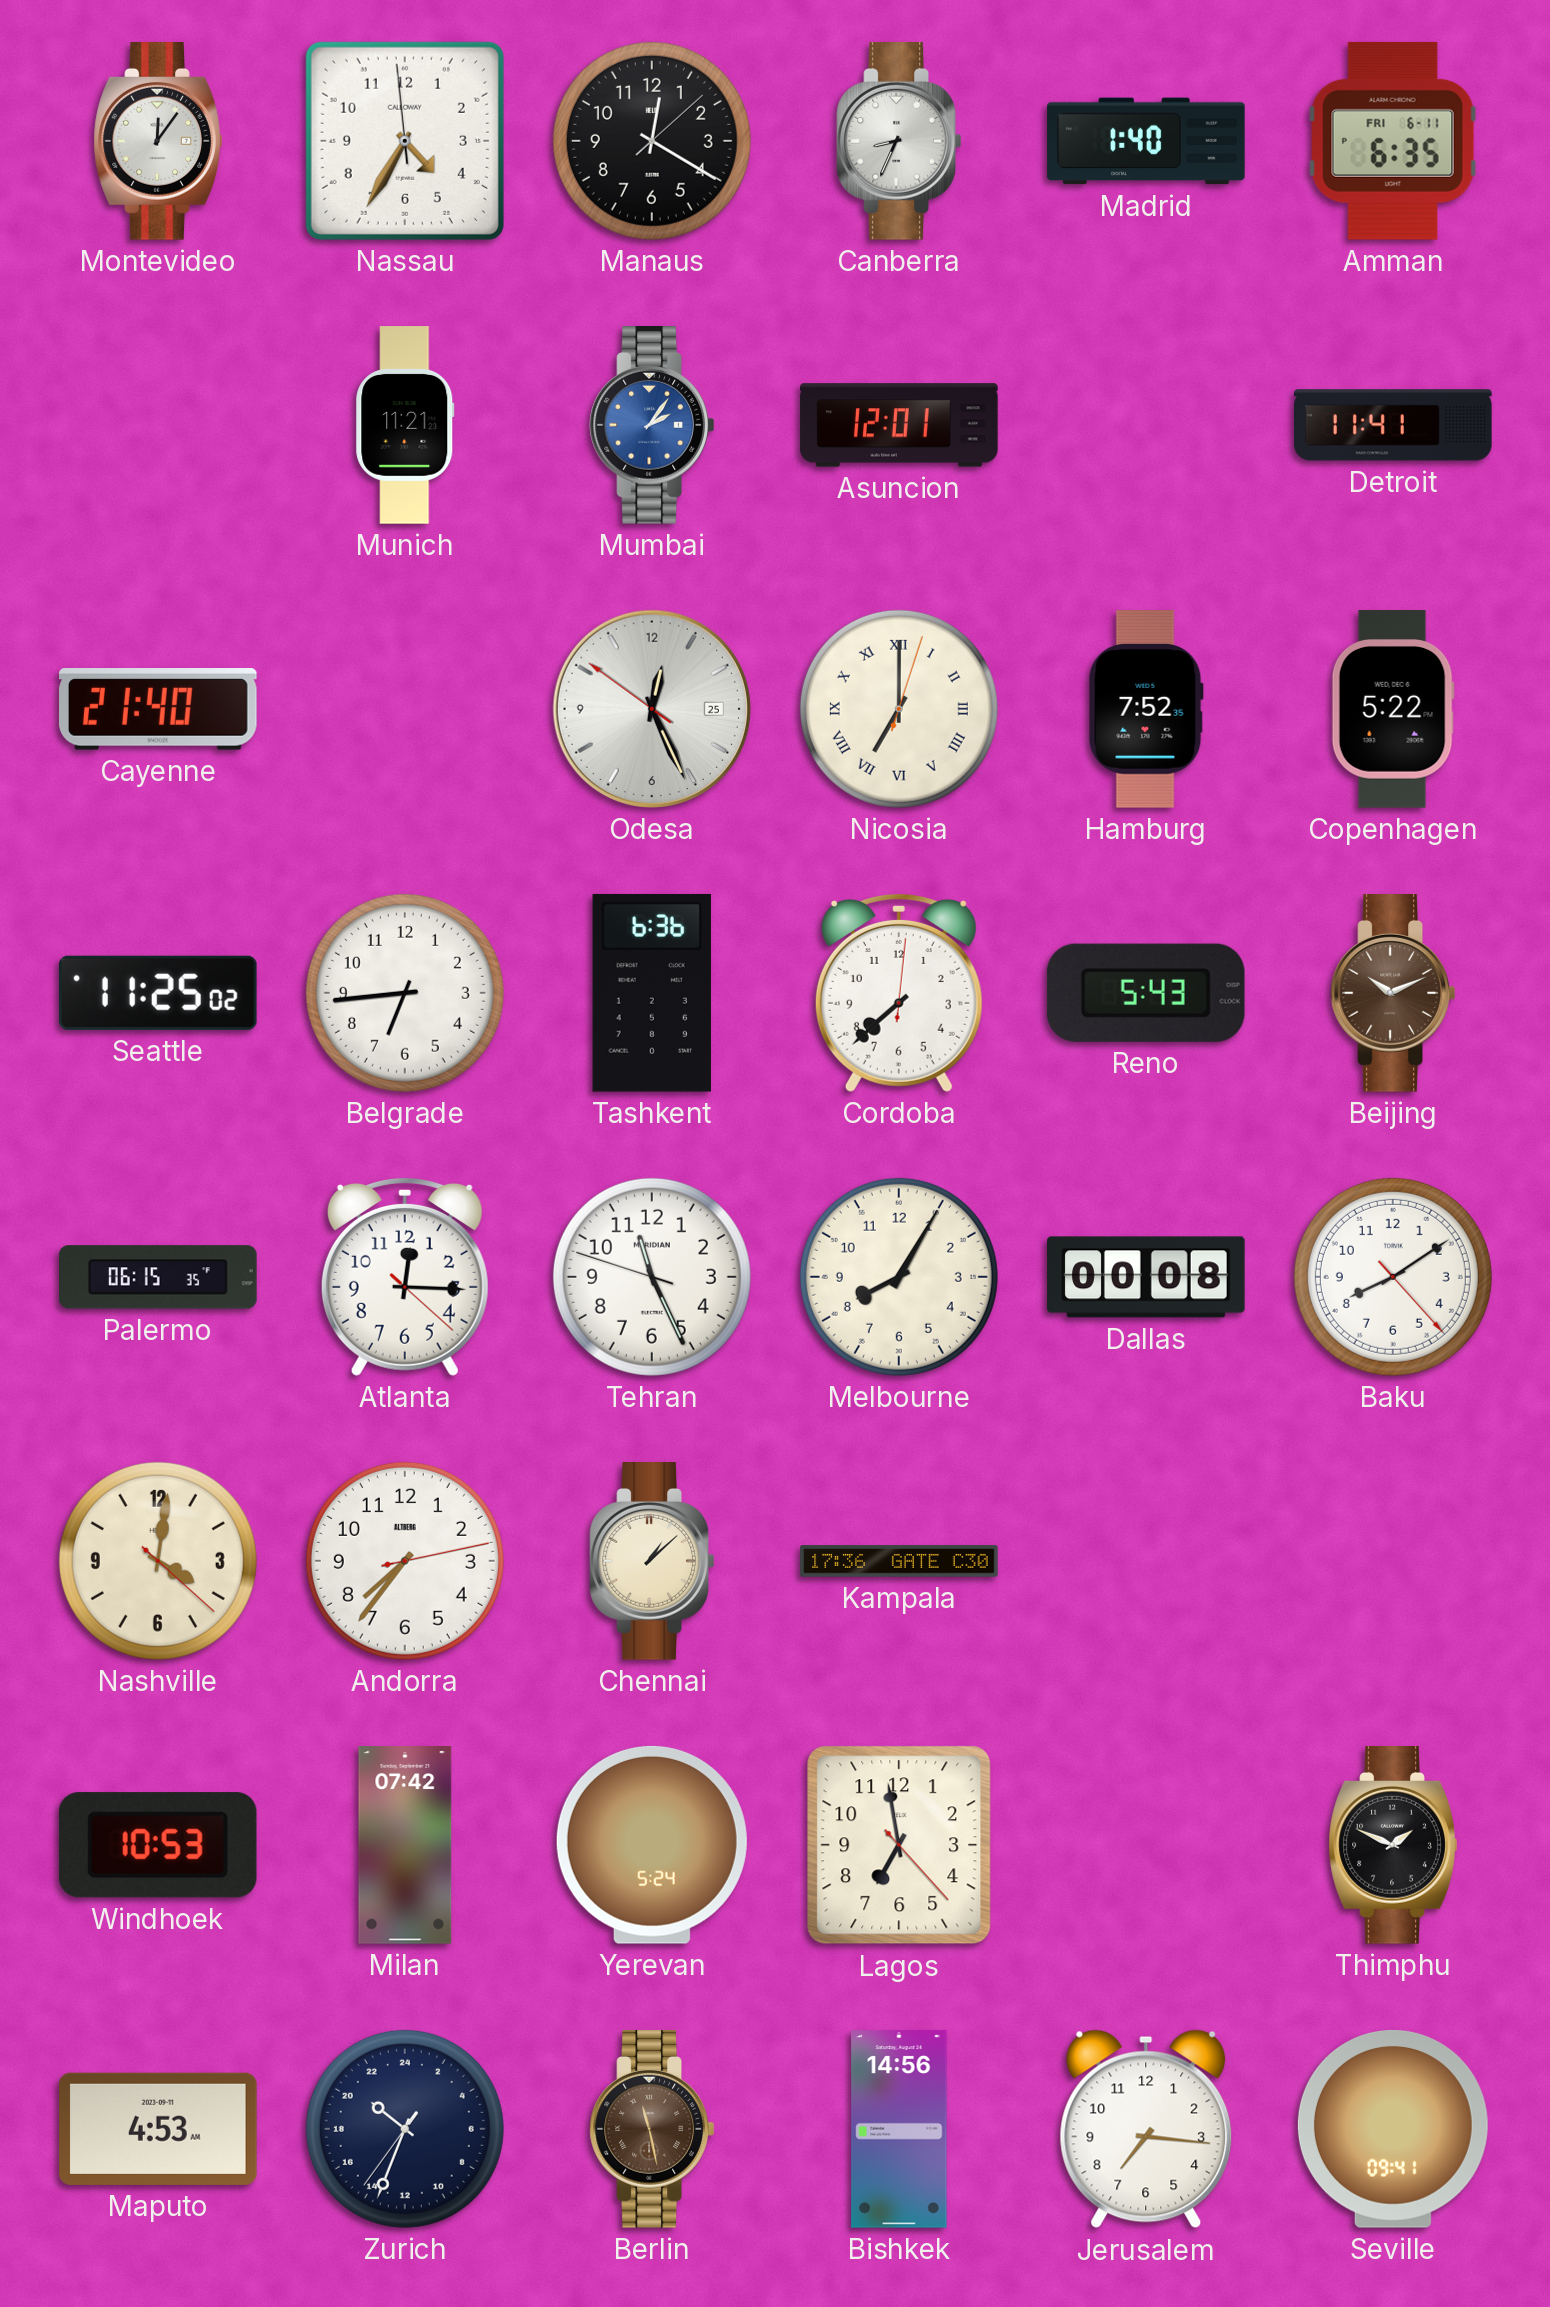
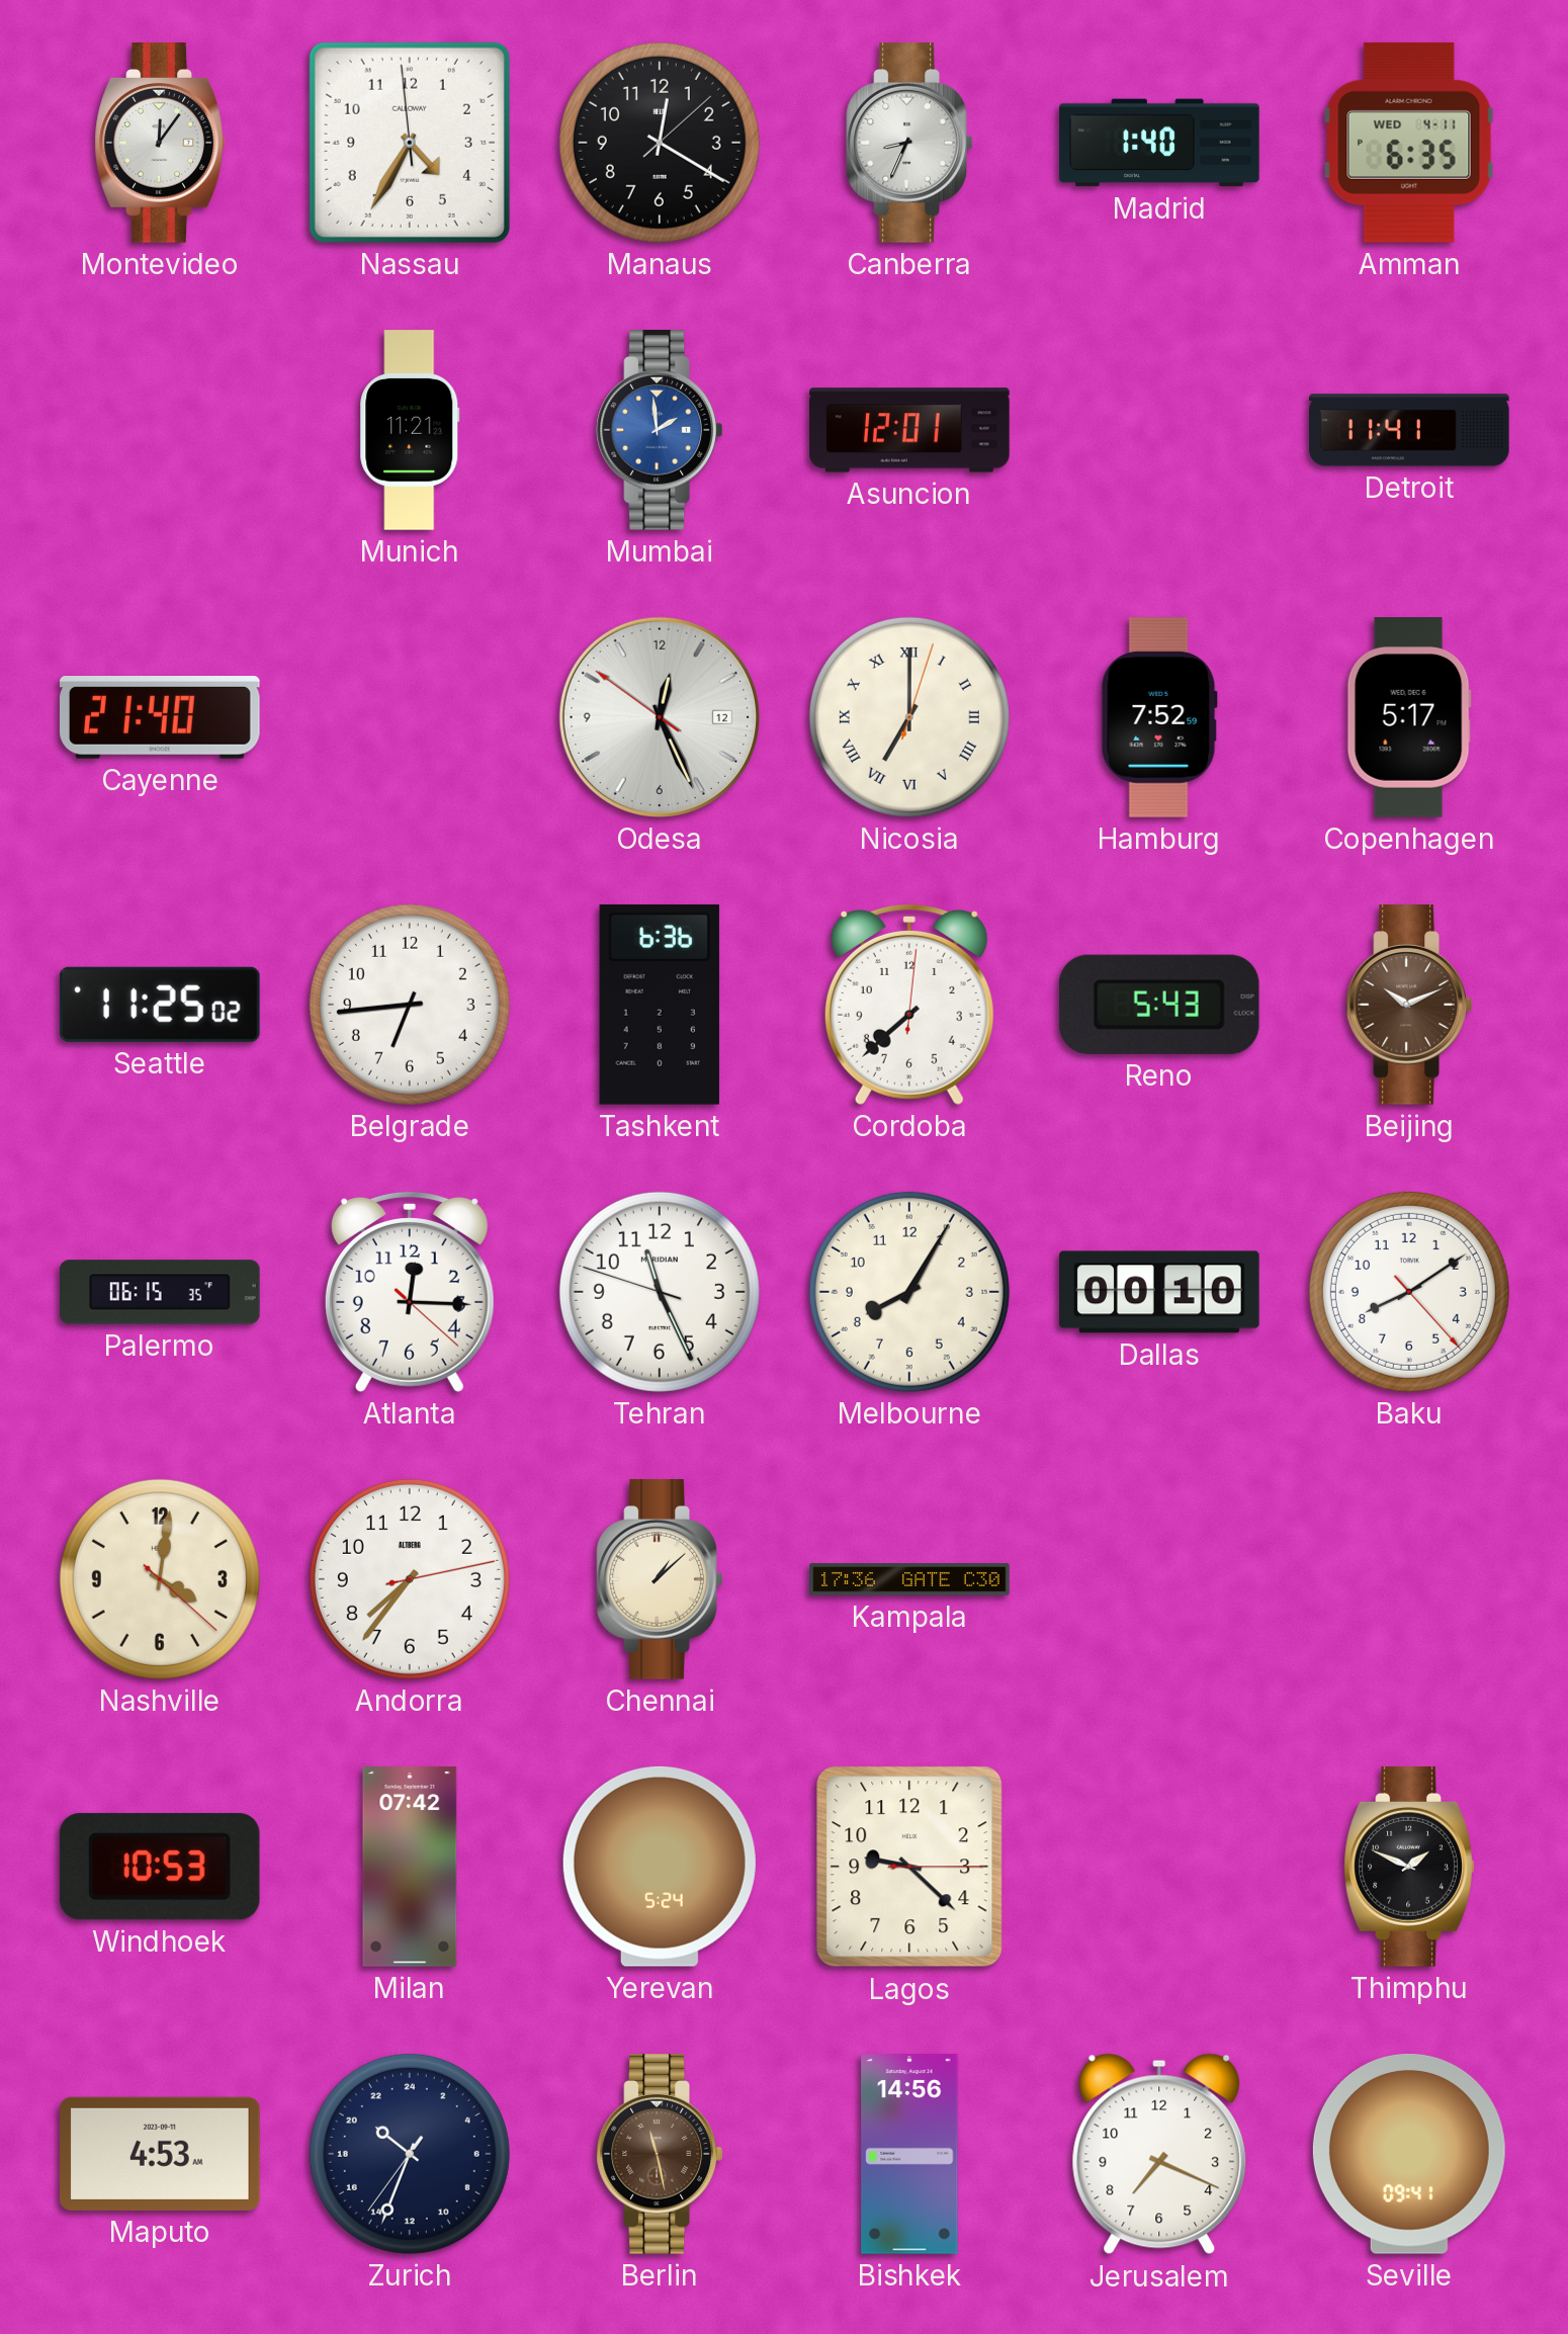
Amman date: FRI 6-11 -> WED 4-11 (1409, 143)
Mumbai: 2:06 -> 1:59 (660, 431)
Odesa date: 25 -> 12 (660, 717)
Hamburg: 7:52:35 -> 7:52:59 (1159, 717)
Copenhagen: 5:22 -> 5:17 (1409, 717)
Dallas: 00:08 -> 00:10 (1159, 1292)
Lagos: 6:58 -> 9:22 (909, 1867)
Jerusalem: 7:16 -> 7:19 (1159, 2154)
